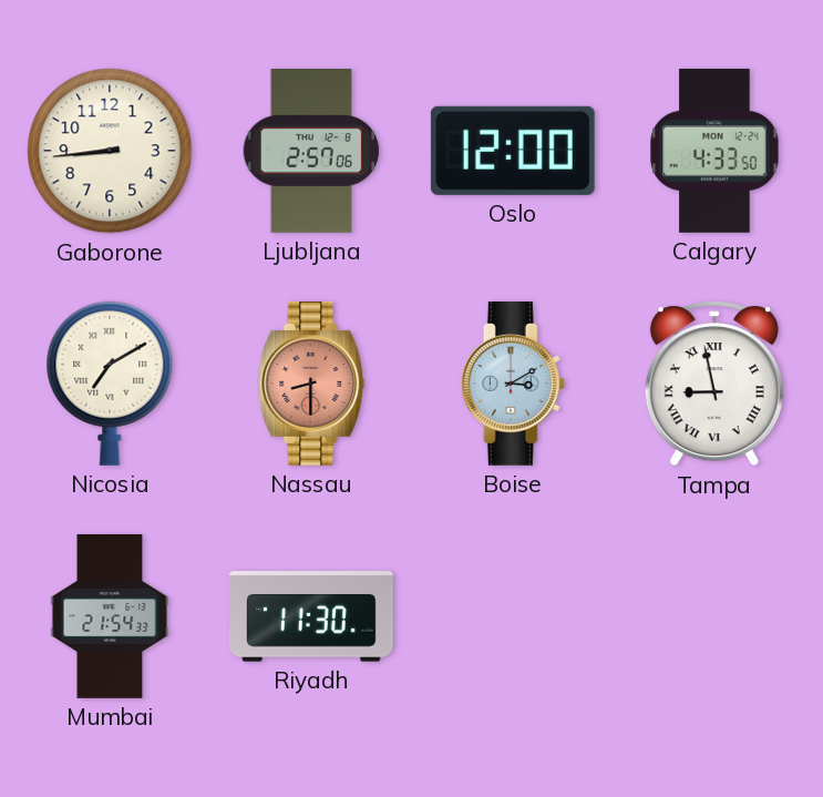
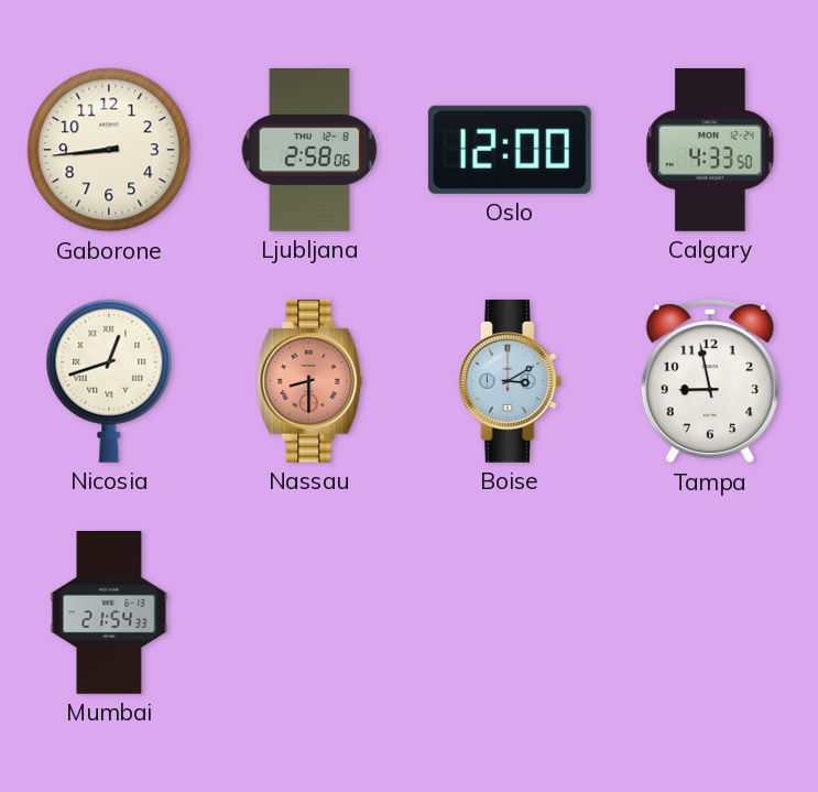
Ljubljana: 2:57 -> 2:58 (309, 151)
Nicosia: 7:10 -> 12:42 (109, 381)
Tampa numerals: Roman -> Arabic (710, 381)
Riyadh: 11:30 -> none (312, 616)
